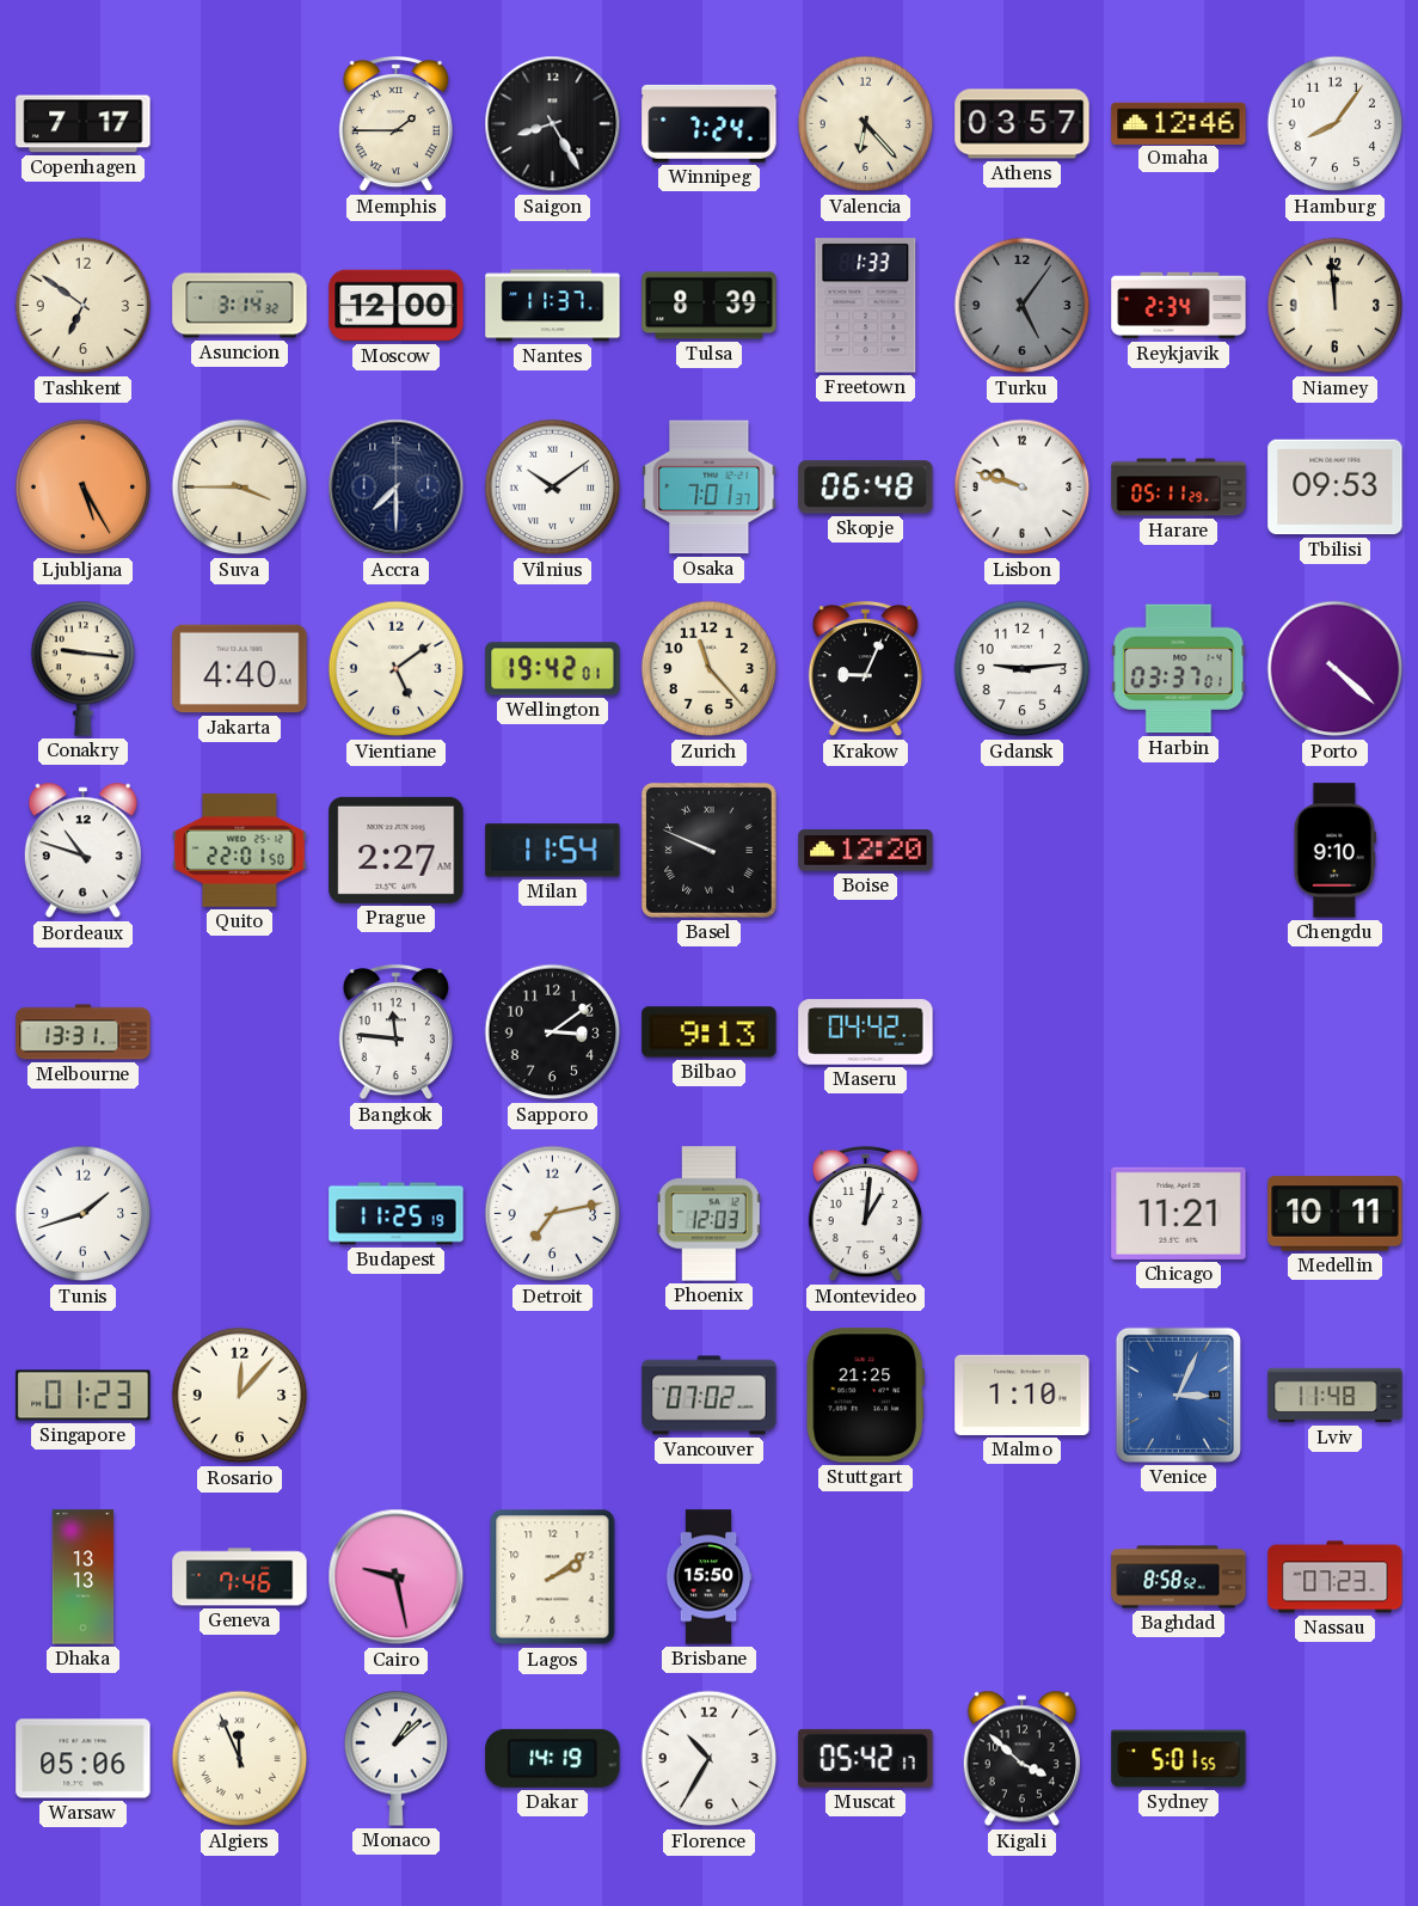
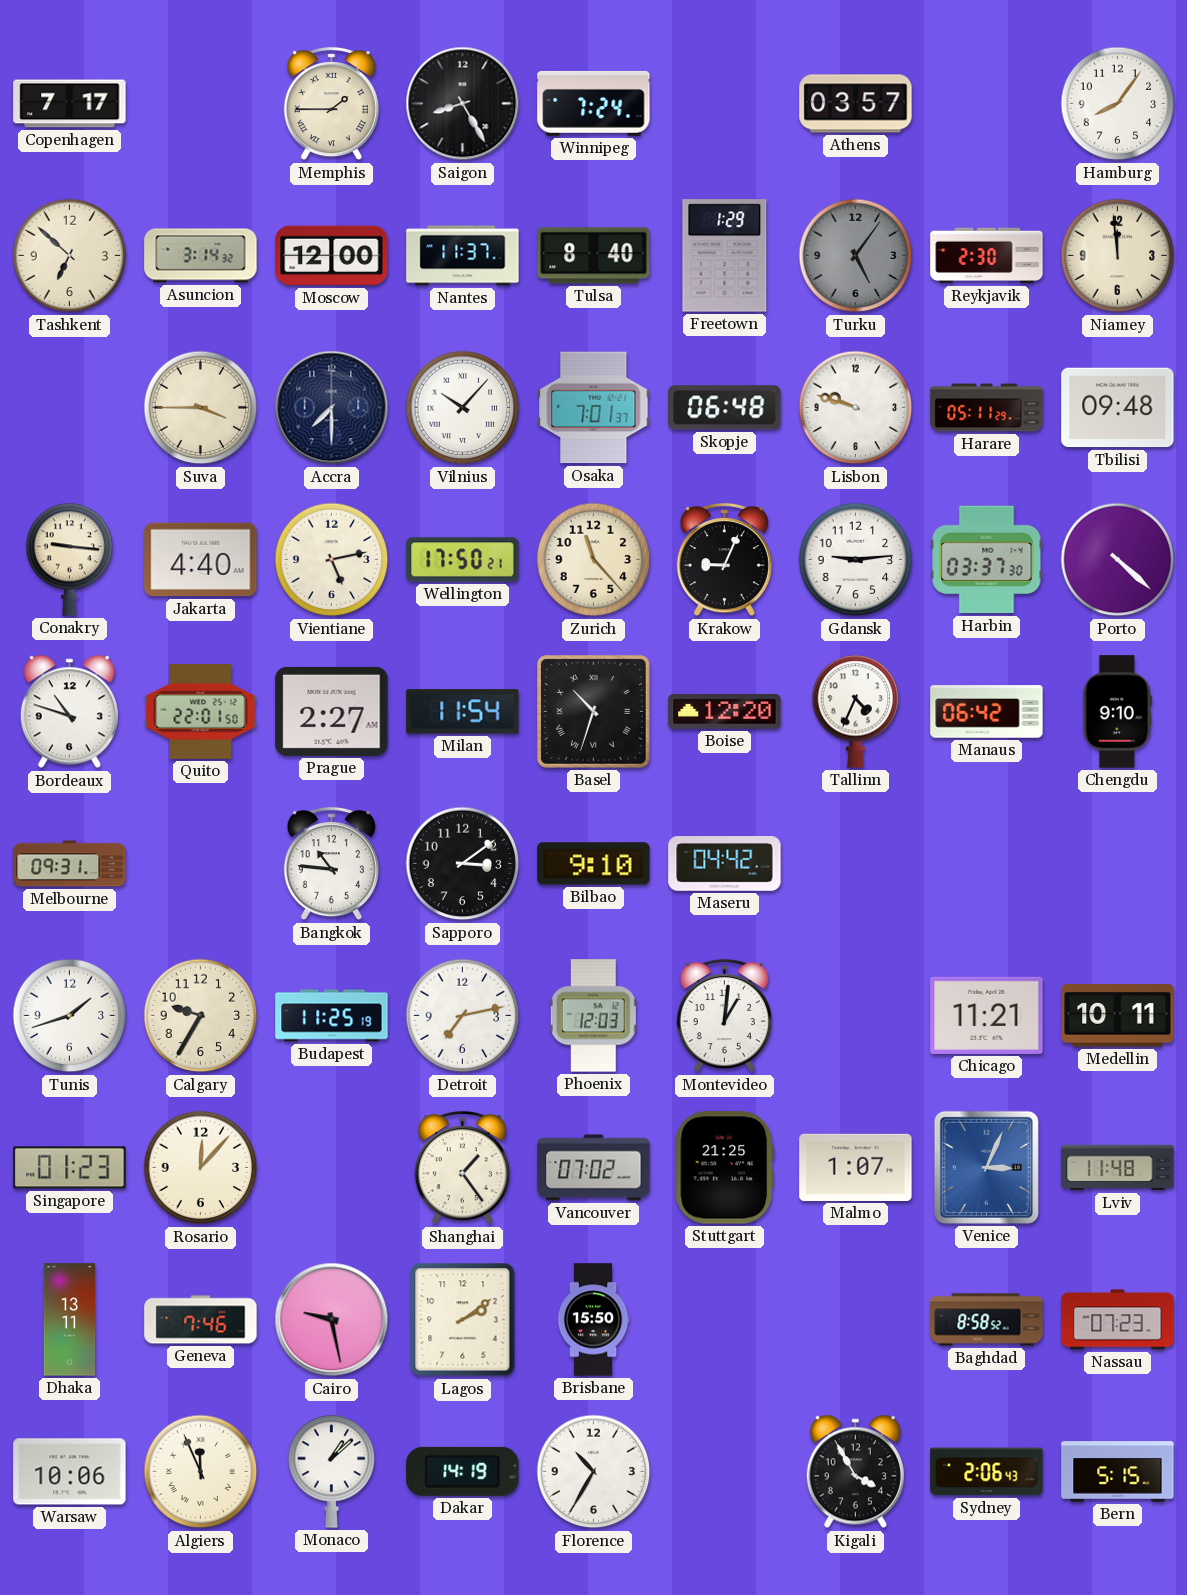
Valencia: 6:23 -> none (866, 124)
Omaha: 12:46 -> none (1179, 123)
Tashkent: 6:51 -> 6:52 (70, 256)
Tulsa: 8:39 -> 8:40 (594, 256)
Freetown: 1:33 -> 1:29 (725, 256)
Reykjavik: 2:34 -> 2:30 (987, 256)
Ljubljana: 5:25 -> none (84, 488)
Vilnius: 10:09 -> 10:07 (463, 408)
Tbilisi: 09:53 -> 09:48 (1118, 408)
Vientiane: 5:09 -> 5:13 (332, 560)
Wellington: 19:42 -> 17:50 (463, 560)
Harbin: 03:37:01 -> 03:37:30 (987, 560)
Basel: 9:49 -> 10:33 (593, 711)
Tallinn: none -> 4:34 (856, 711)
Manaus: none -> 06:42 (987, 712)
Melbourne: 13:31 -> 09:31 (70, 864)
Bangkok: 11:46 -> 10:46 (331, 864)
Bilbao: 9:13 -> 9:10 (594, 864)
Calgary: none -> 9:35 (201, 1016)
Shanghai: none -> 1:24 (462, 1168)
Malmo: 1:10 -> 1:07 (856, 1167)
Dhaka: 13:13 -> 13:11 (70, 1320)
Warsaw: 05:06 -> 10:06 (70, 1472)
Muscat: 05:42 -> none (866, 1758)
Kigali: 3:52 -> 3:55 (855, 1472)
Sydney: 5:01 -> 2:06 (987, 1472)
Bern: none -> 5:15 (1118, 1472)
